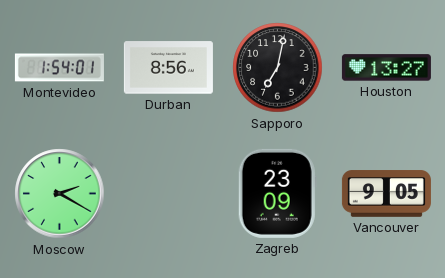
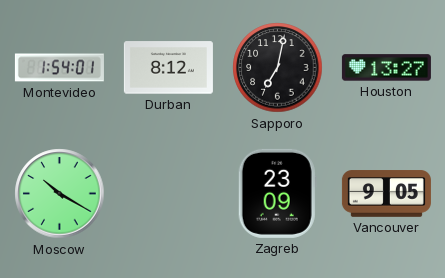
Durban: 8:56 -> 8:12 (168, 68)
Moscow: 2:20 -> 10:20 (60, 194)
